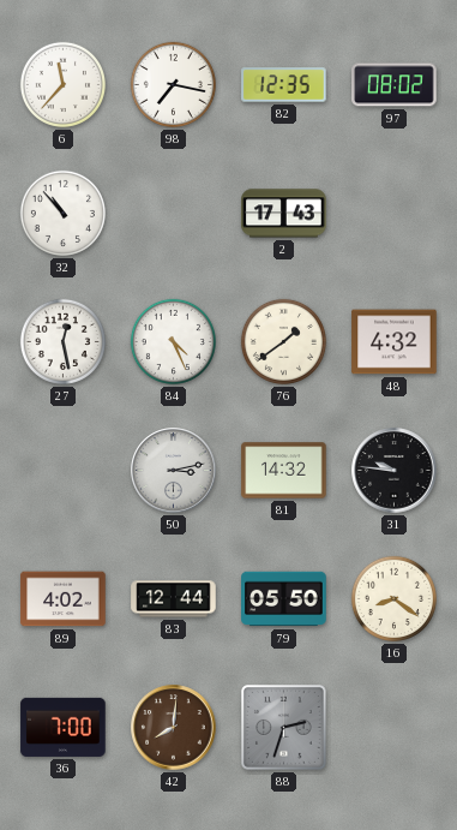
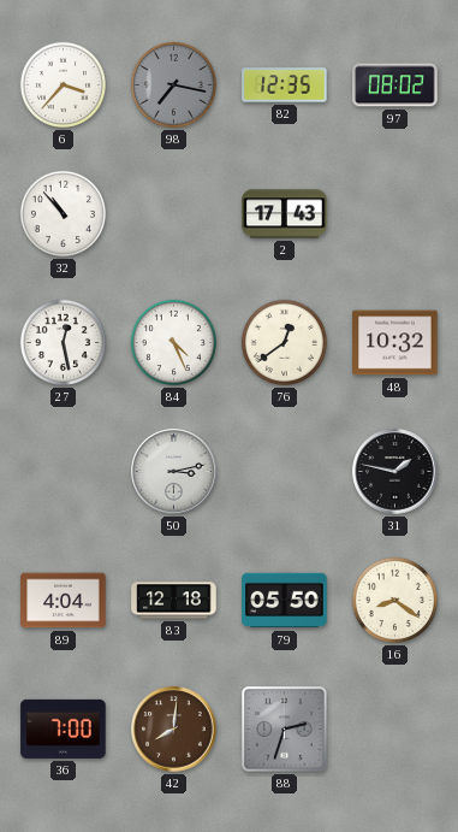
6: 11:37 -> 3:37 (63, 84)
98 dial: white -> grey (173, 84)
76: 1:39 -> 12:39 (284, 342)
48: 4:32 -> 10:32 (395, 343)
81: 14:32 -> none (284, 471)
31: 9:46 -> 1:47 (395, 472)
89: 4:02 -> 4:04 (64, 601)
83: 12:44 -> 12:18 (174, 601)
